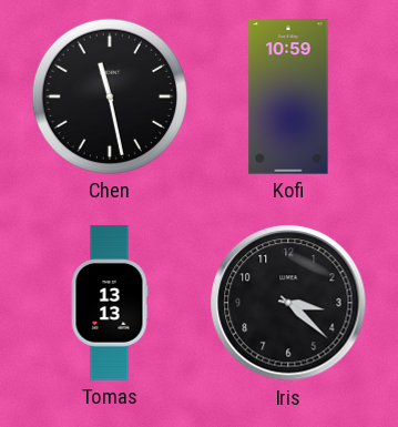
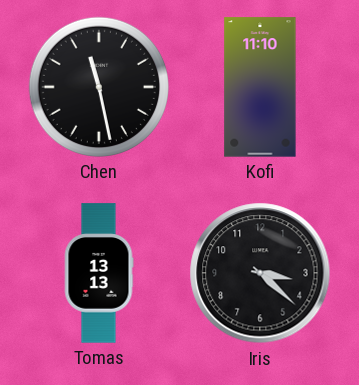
Kofi: 10:59 -> 11:10 (260, 87)
